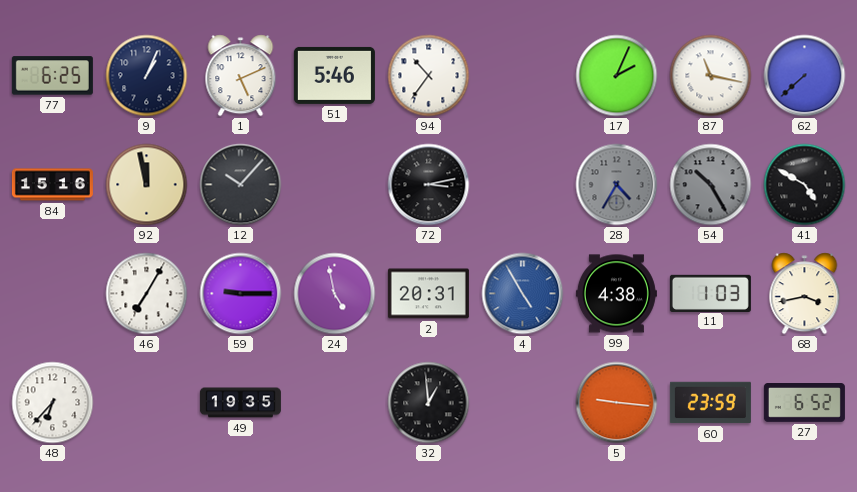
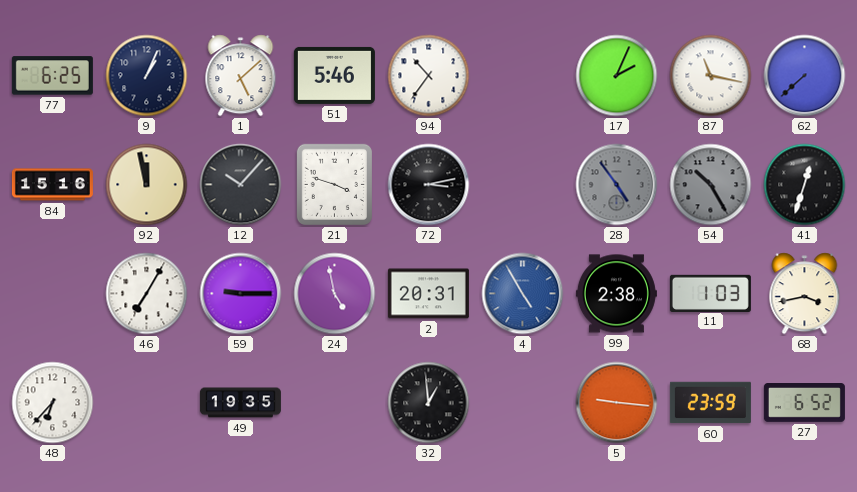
1: 5:11 -> 5:08 (241, 76)
21: none -> 3:48 (334, 184)
28: 4:35 -> 4:54 (617, 185)
41: 4:50 -> 12:33 (805, 185)
99: 4:38 -> 2:38 (616, 294)
